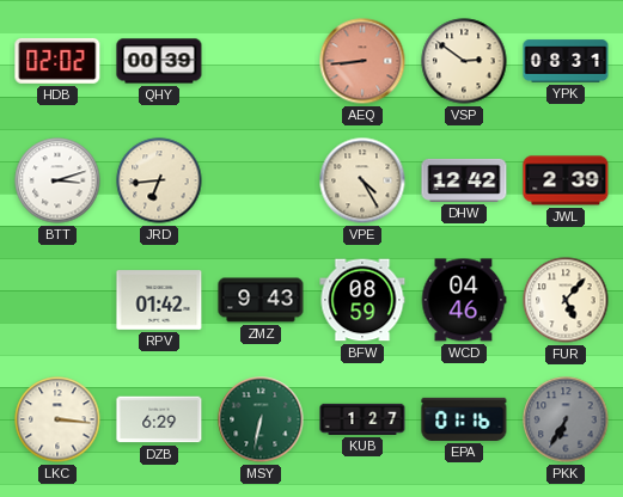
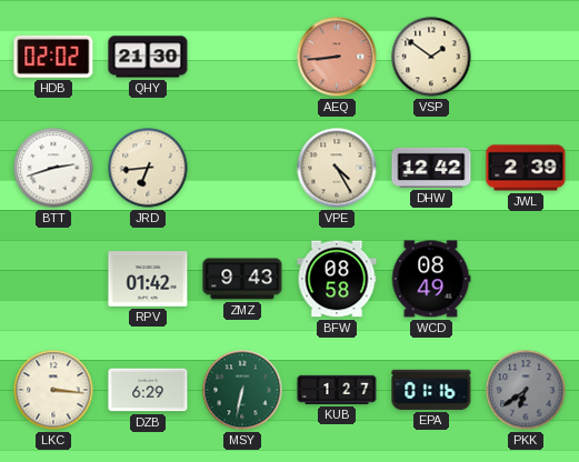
QHY: 00:39 -> 21:30 (148, 57)
VSP: 2:51 -> 1:51 (431, 57)
YPK: 08:31 -> none (566, 61)
BTT: 3:12 -> 2:42 (53, 168)
BFW: 08:59 -> 08:58 (337, 279)
WCD: 04:46 -> 08:49 (431, 279)
FUR: 5:07 -> none (566, 300)
PKK: 6:35 -> 6:39 (526, 390)
